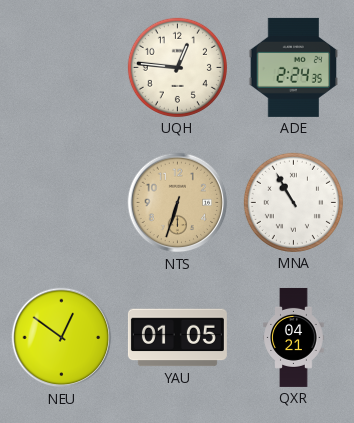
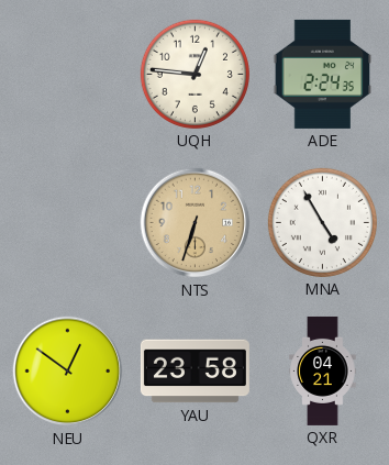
MNA: 10:55 -> 4:55 (322, 222)
YAU: 01:05 -> 23:58 (194, 372)
